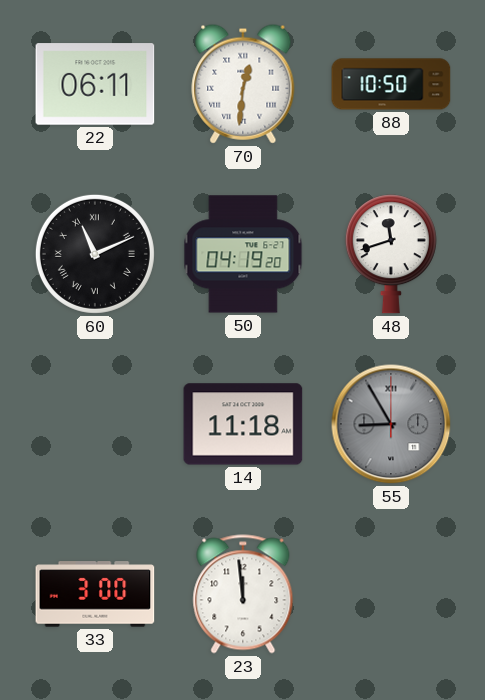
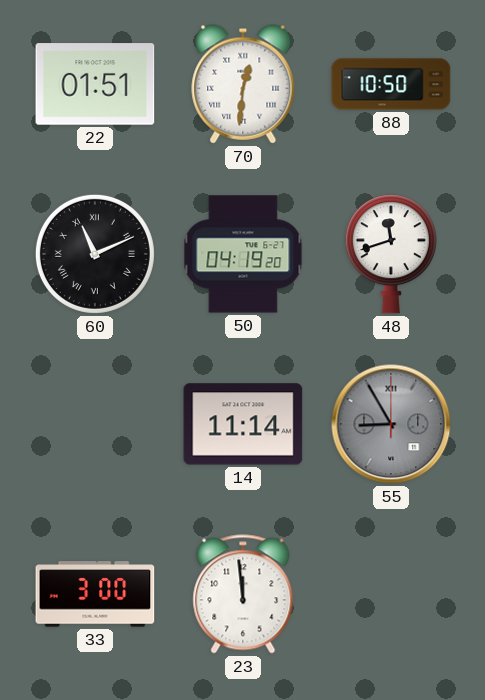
22: 06:11 -> 01:51 (95, 84)
14: 11:18 -> 11:14 (243, 424)
